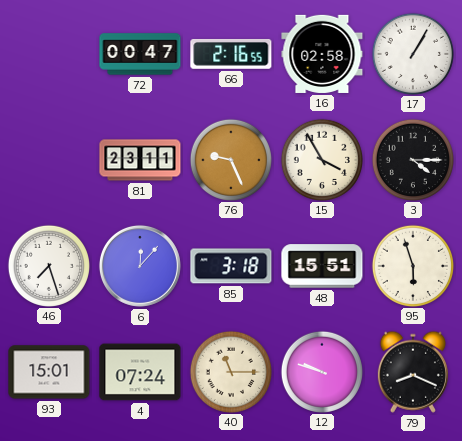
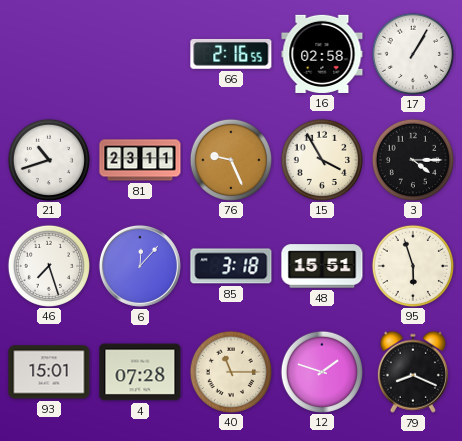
72: 00:47 -> none (140, 54)
21: none -> 10:42 (48, 159)
4: 07:24 -> 07:28 (140, 372)
12: 9:48 -> 1:48 (321, 371)
